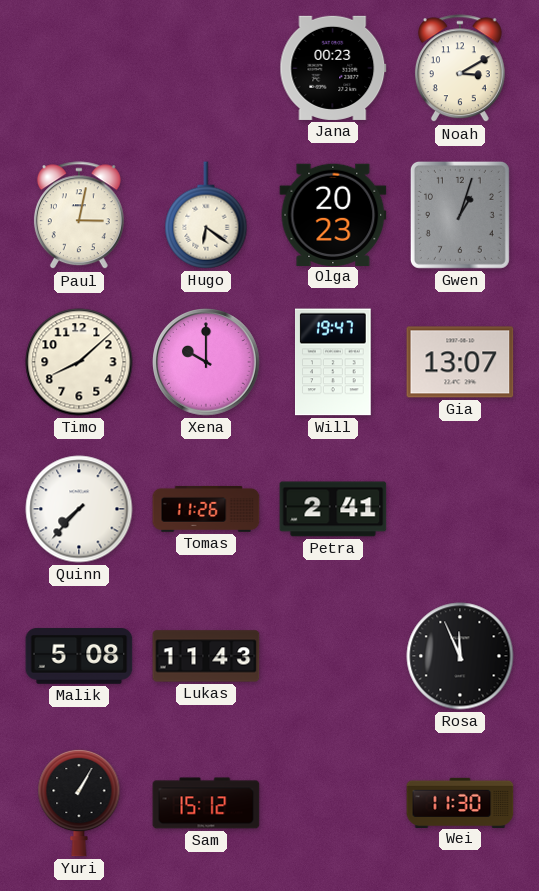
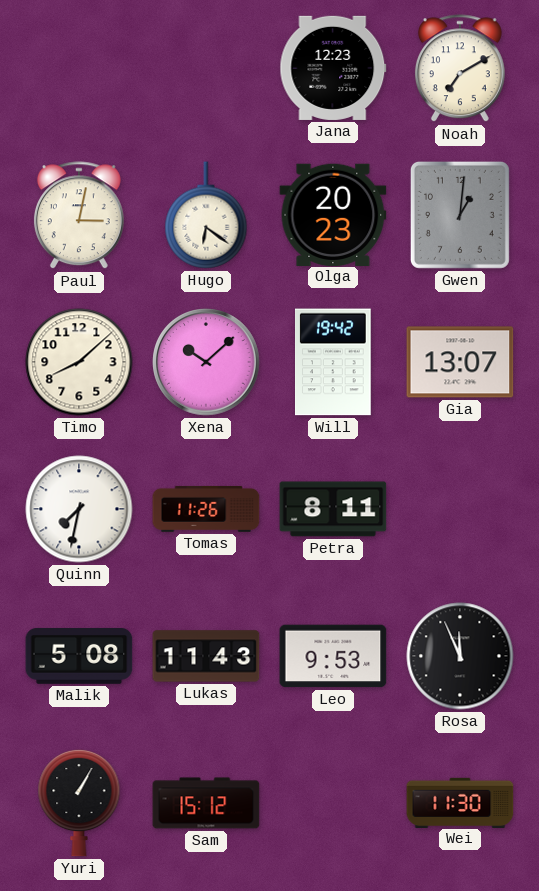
Jana: 00:23 -> 12:23 (333, 68)
Noah: 3:10 -> 7:10 (460, 69)
Gwen: 1:03 -> 1:01 (460, 215)
Xena: 10:00 -> 10:08 (206, 362)
Will: 19:47 -> 19:42 (334, 362)
Quinn: 7:37 -> 7:32 (79, 509)
Petra: 2:41 -> 8:11 (333, 509)
Leo: none -> 9:53 (333, 656)
